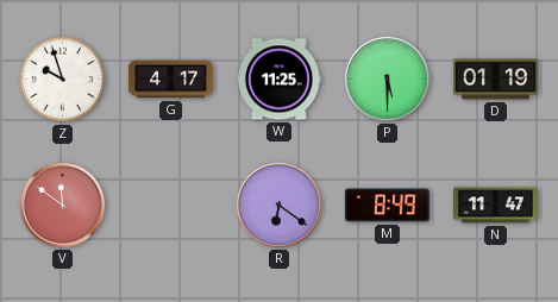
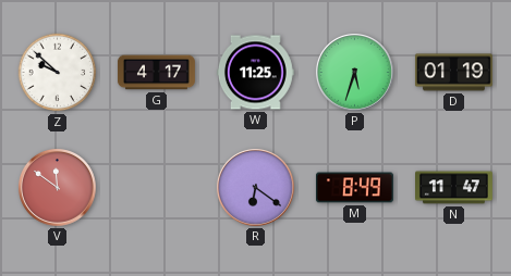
Z: 9:57 -> 9:52 (58, 73)
P: 5:30 -> 5:33 (354, 72)
